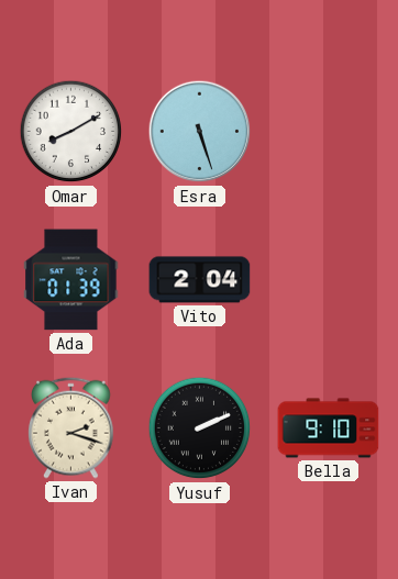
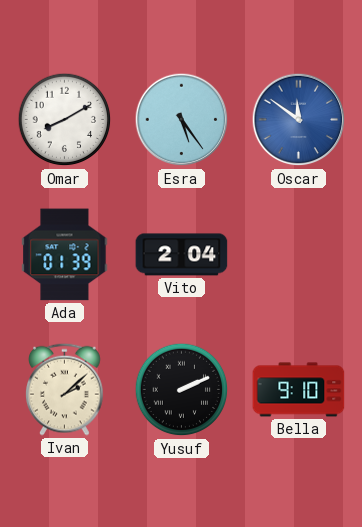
Esra: 5:27 -> 5:24 (182, 120)
Oscar: none -> 11:51 (299, 120)
Ivan: 2:18 -> 2:08 (65, 389)
